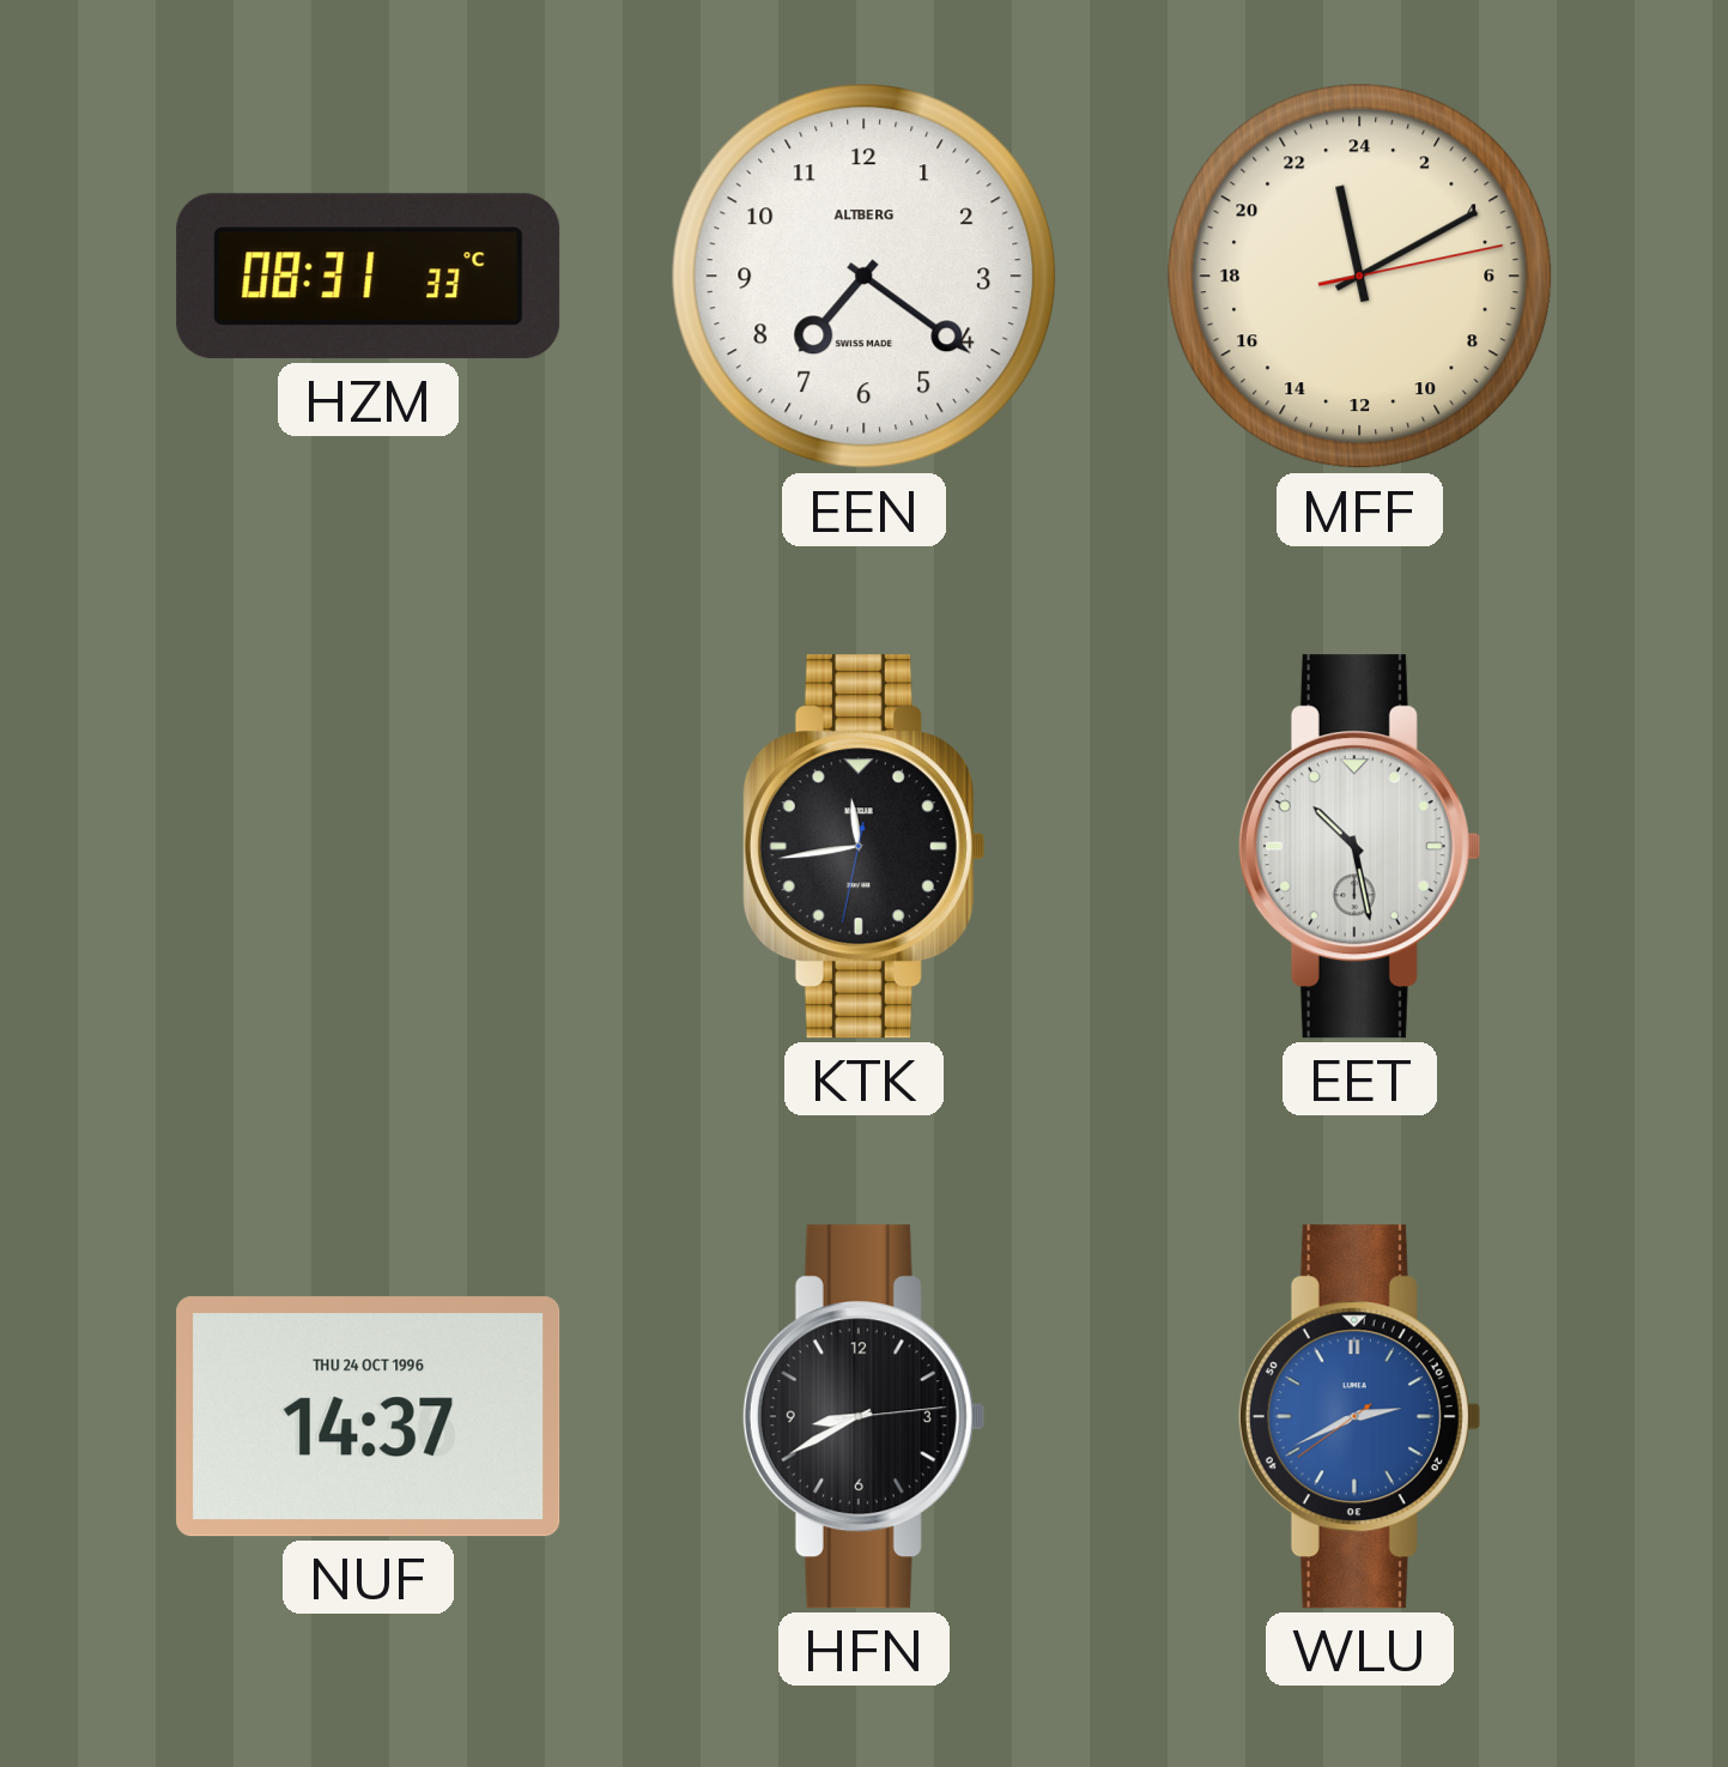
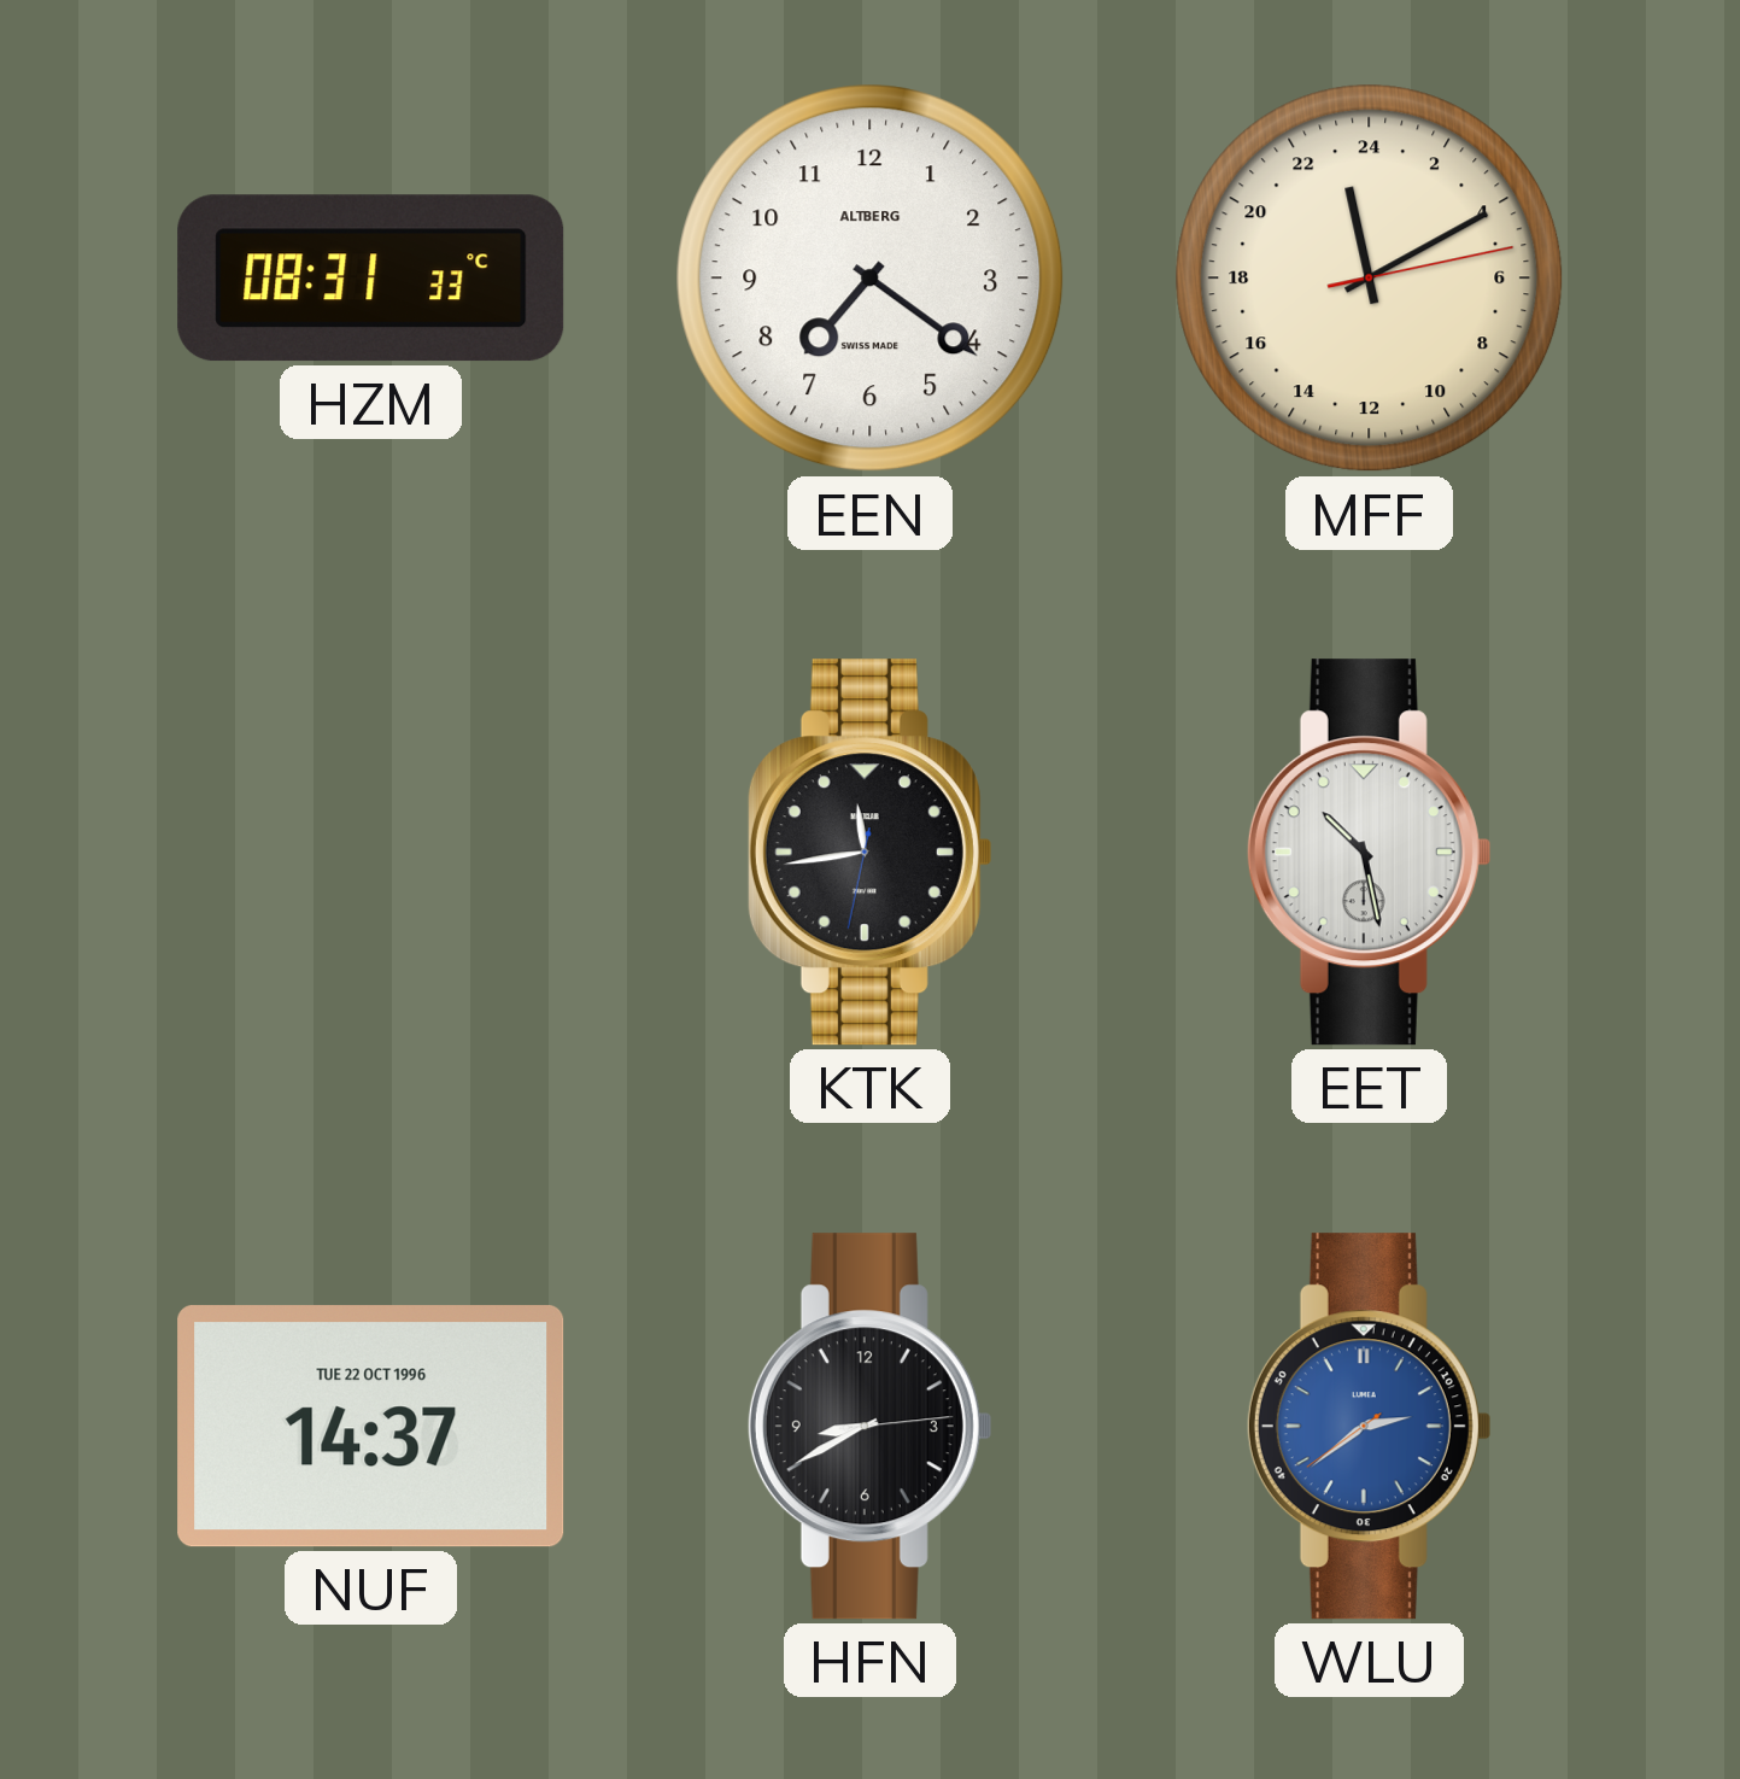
NUF date: THU 24 OCT 1996 -> TUE 22 OCT 1996 (371, 1427)
WLU: 2:40 -> 2:38 (1369, 1427)
